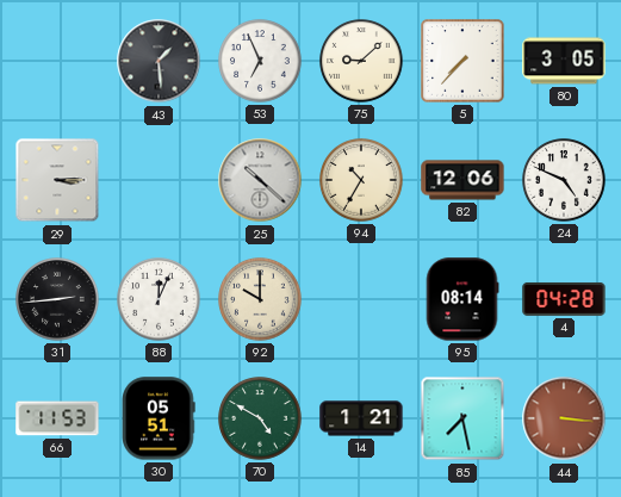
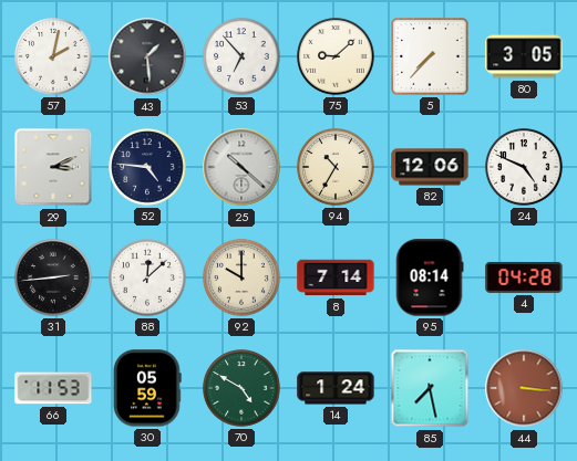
57: none -> 2:02 (53, 56)
53: 6:56 -> 6:53 (241, 56)
29: 3:15 -> 3:11 (53, 167)
52: none -> 4:46 (147, 167)
88: 12:04 -> 12:08 (147, 277)
8: none -> 7:14 (336, 277)
30: 05:51 -> 05:59 (147, 388)
14: 1:21 -> 1:24 (336, 388)
